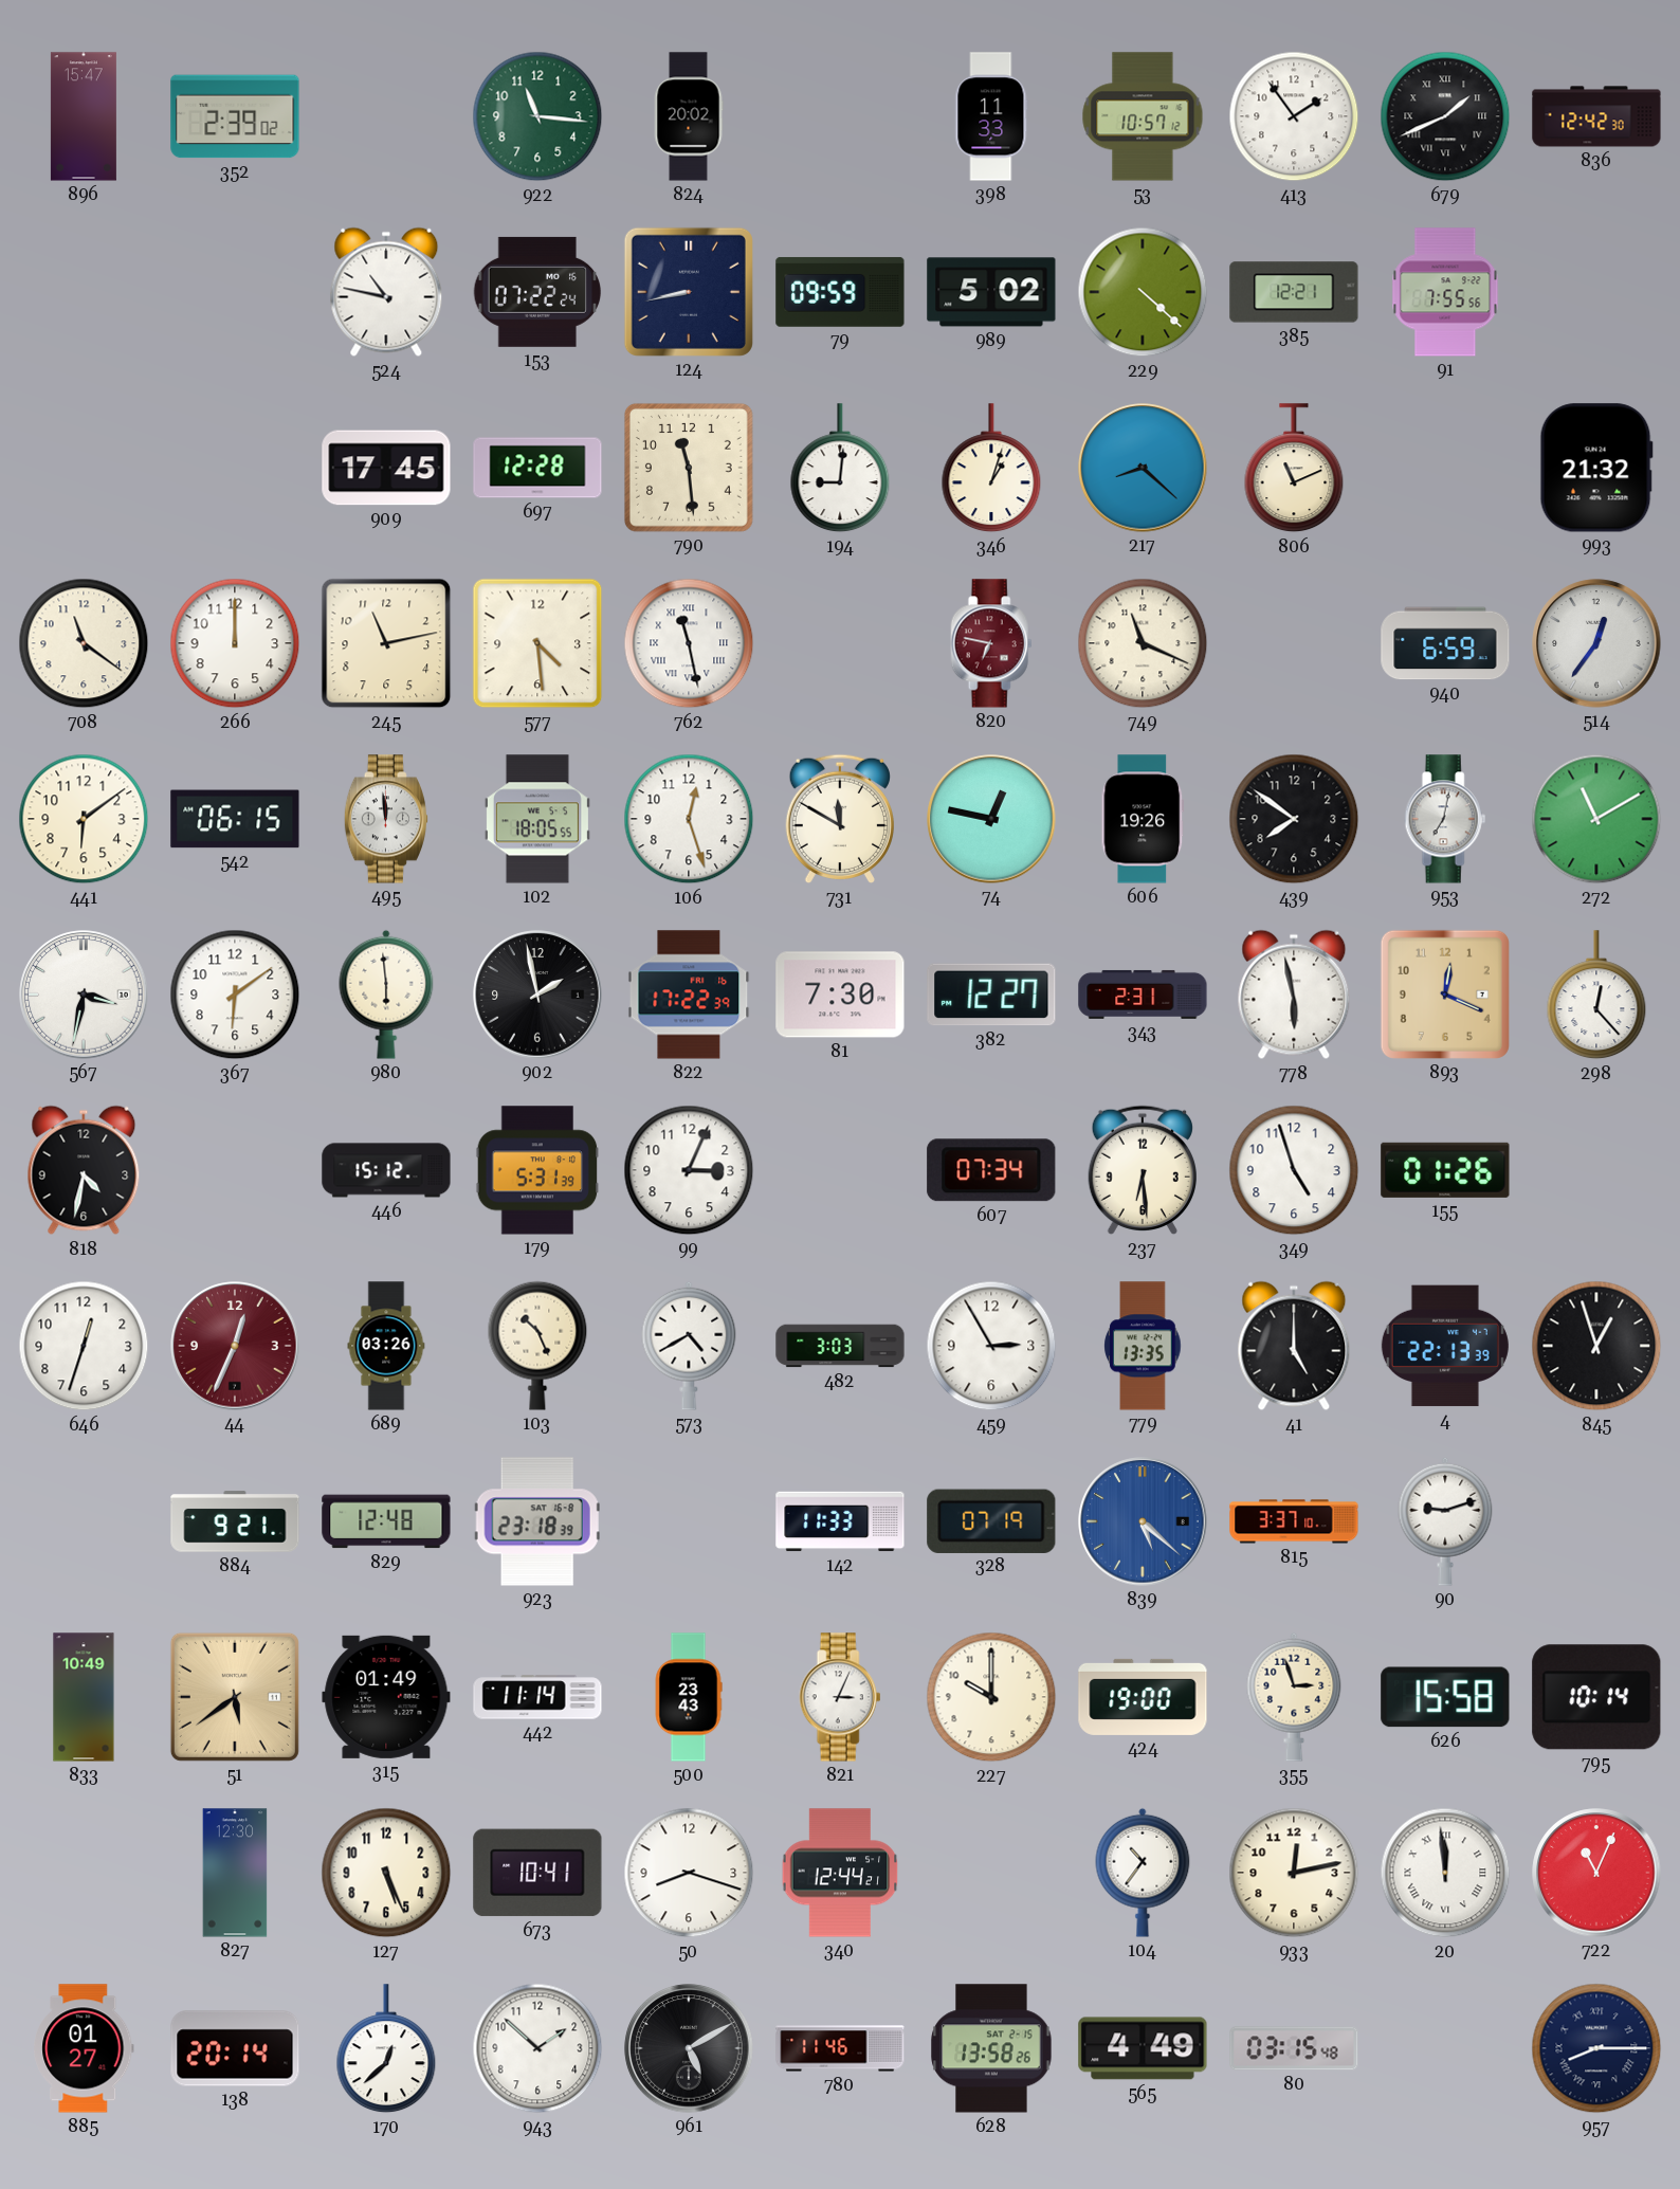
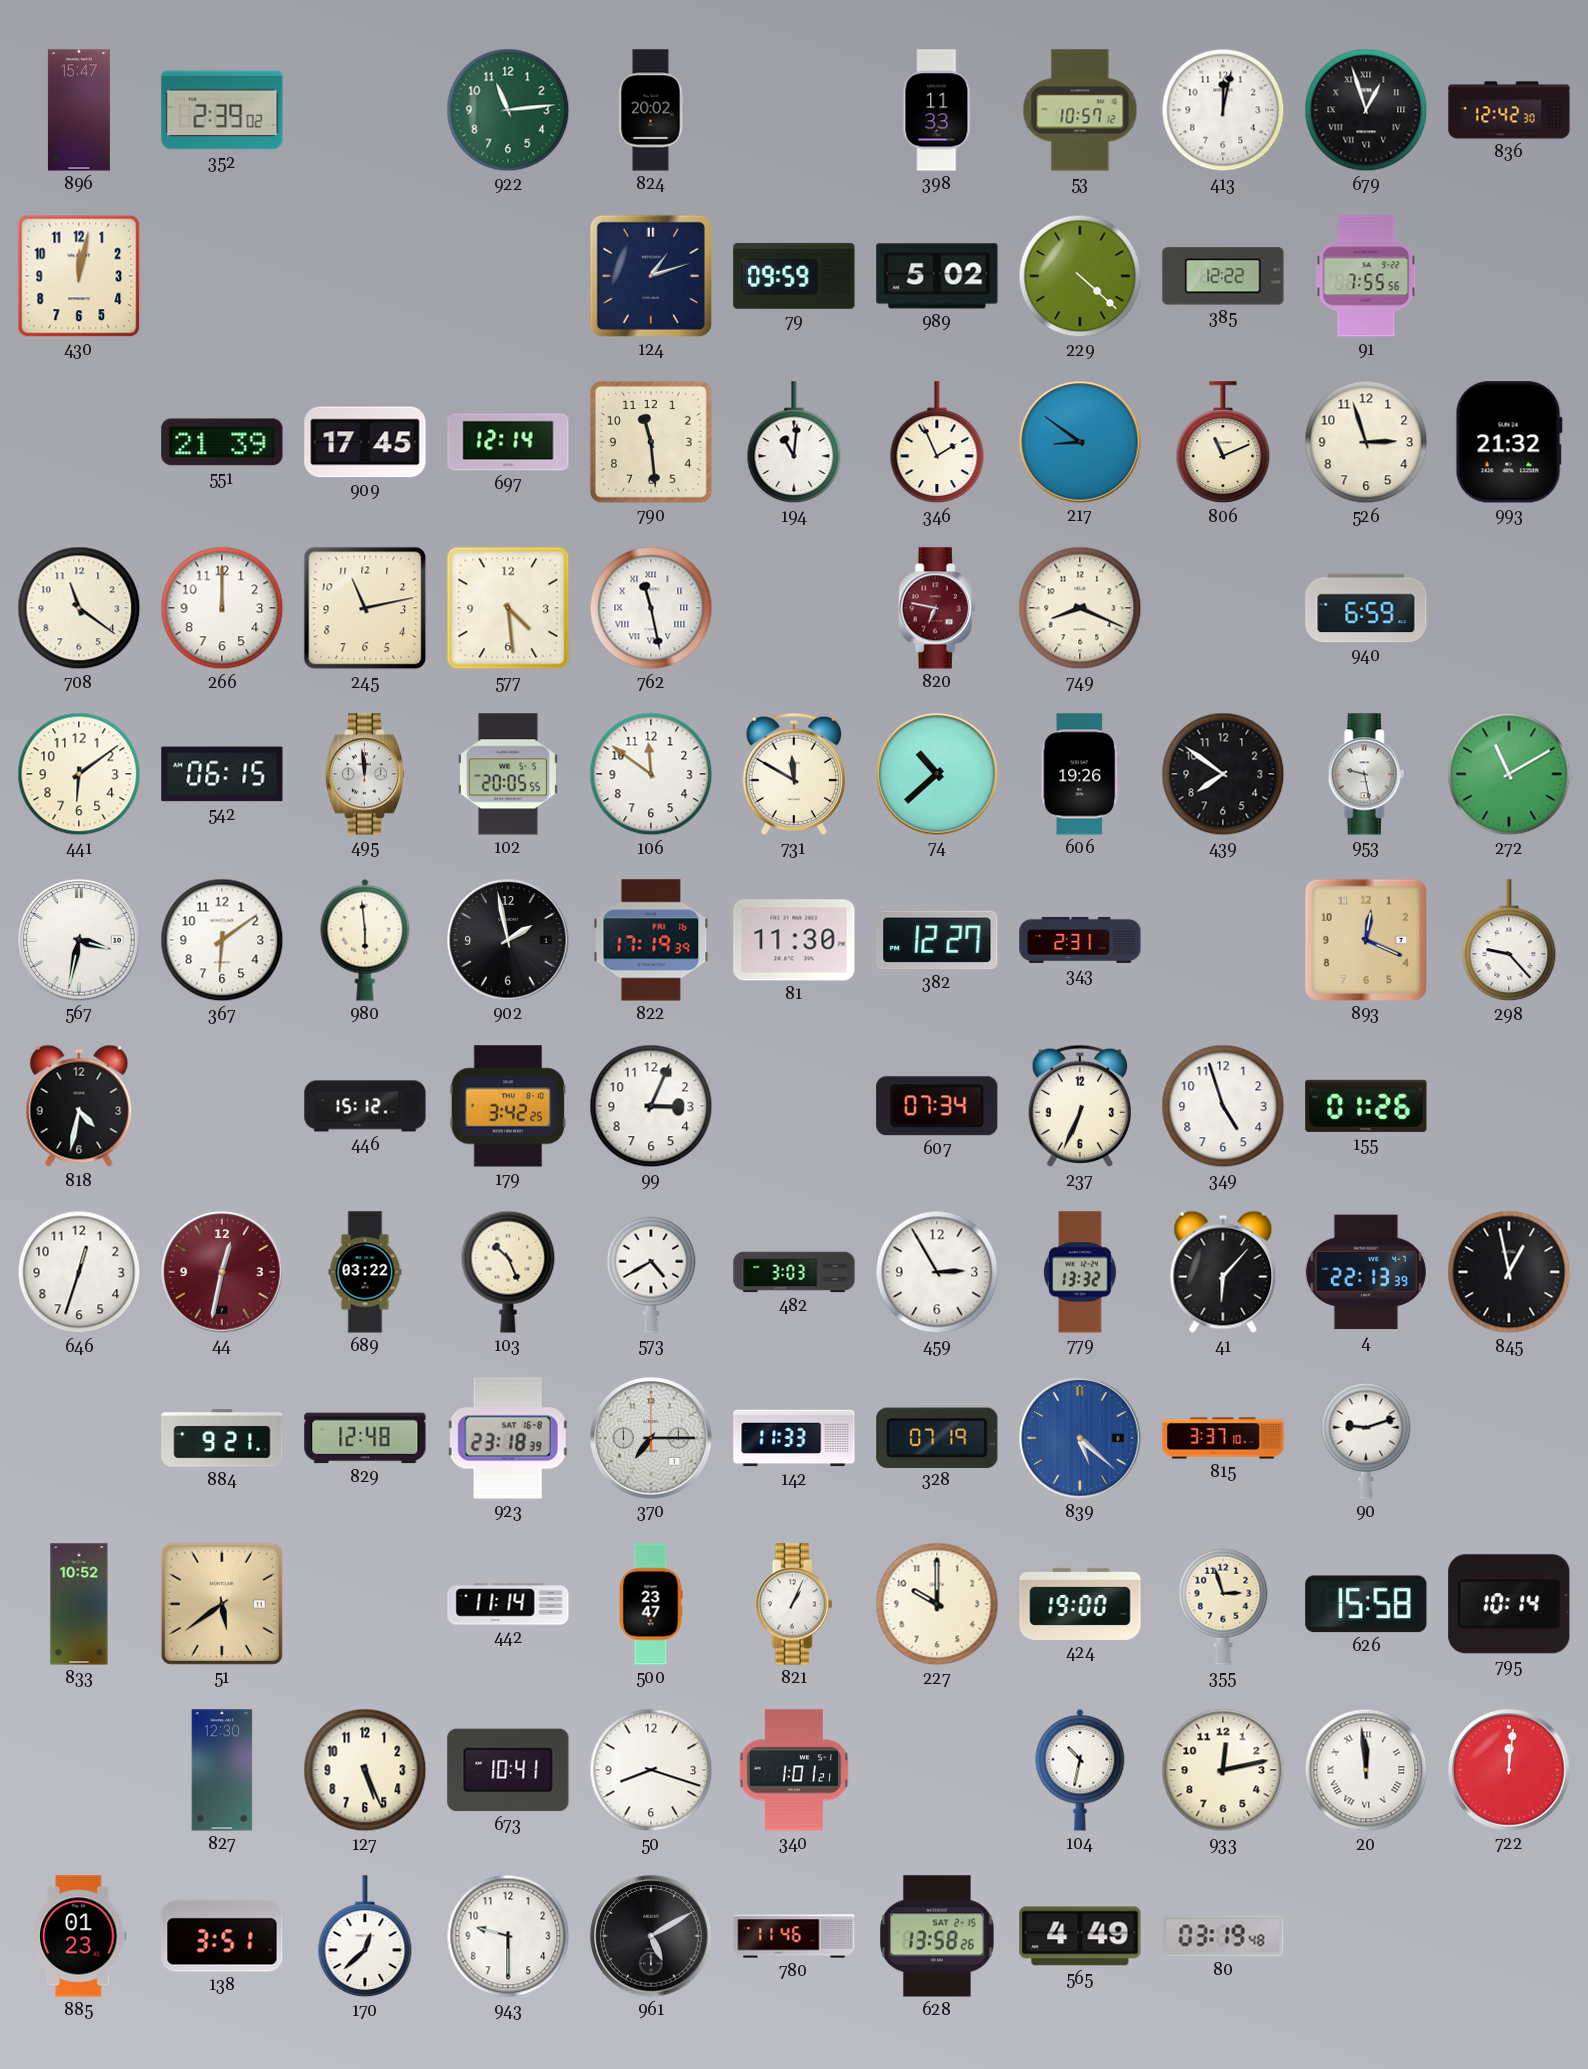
922: 11:16 -> 11:14 (508, 110)
413: 1:54 -> 12:02 (1223, 110)
679: 1:41 -> 12:57 (1366, 110)
430: none -> 12:02 (79, 276)
524: 10:47 -> none (386, 292)
153: 07:22 -> none (537, 292)
124: 8:43 -> 1:12 (651, 276)
385: 12:21 -> 12:22 (1223, 276)
551: none -> 21:39 (222, 442)
697: 12:28 -> 12:14 (508, 442)
194: 9:01 -> 11:01 (794, 443)
346: 1:03 -> 1:56 (937, 443)
217: 8:22 -> 8:51 (1080, 442)
526: none -> 2:57 (1366, 442)
749: 11:19 -> 8:19 (1080, 608)
514: 12:36 -> none (1596, 643)
102: 18:05 -> 20:05 (508, 774)
106: 12:27 -> 11:51 (651, 774)
74: 12:47 -> 10:38 (937, 774)
953: 7:02 -> 9:28 (1366, 774)
822: 17:22 -> 17:19 (651, 940)
81: 7:30 -> 11:30 (794, 940)
778: 5:58 -> none (1294, 995)
298: 12:23 -> 9:23 (1509, 941)
179: 5:31 -> 3:42 (508, 1106)
237: 6:29 -> 6:34 (1079, 1106)
44: 12:34 -> 12:32 (222, 1272)
689: 03:26 -> 03:22 (365, 1272)
779: 13:35 -> 13:32 (1080, 1272)
41: 5:00 -> 6:07 (1223, 1272)
845: 12:57 -> 12:58 (1509, 1272)
370: none -> 7:15 (651, 1438)
833: 10:49 -> 10:52 (79, 1604)
315: 01:49 -> none (386, 1697)
500: 23:43 -> 23:47 (651, 1604)
821: 3:04 -> 1:04 (794, 1604)
340: 12:44 -> 1:01 (794, 1770)
104: 10:36 -> 10:32 (1080, 1770)
722: 11:04 -> 12:01 (1509, 1770)
885: 01:27 -> 01:23 (79, 1936)
138: 20:14 -> 3:51 (222, 1936)
943: 1:52 -> 9:30 (508, 1936)
80: 03:15 -> 03:19 (1223, 1936)
957: 8:15 -> none (1596, 2048)
